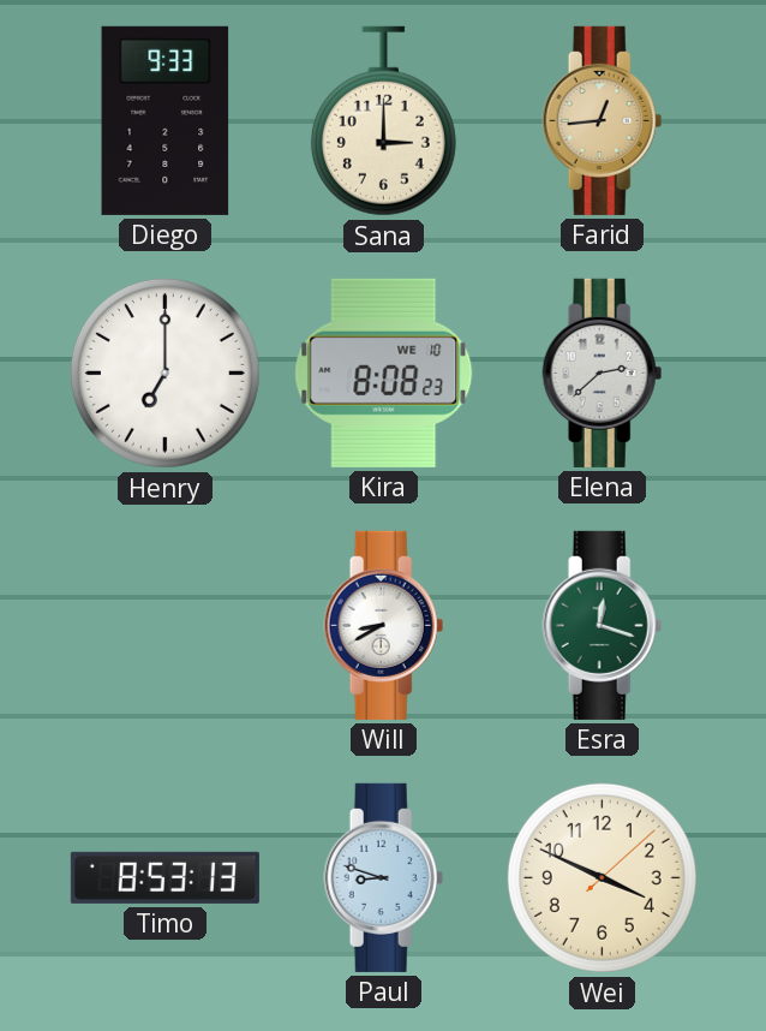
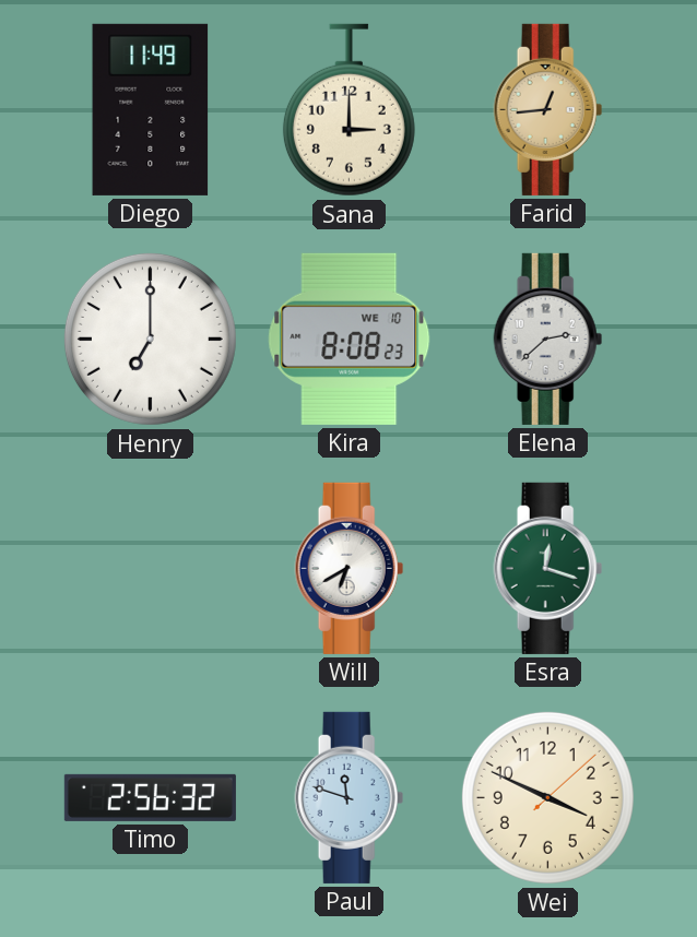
Diego: 9:33 -> 11:49 (151, 109)
Will: 8:40 -> 6:40 (350, 568)
Timo: 8:53 -> 2:56 (150, 797)
Paul: 8:48 -> 11:48 (350, 797)
